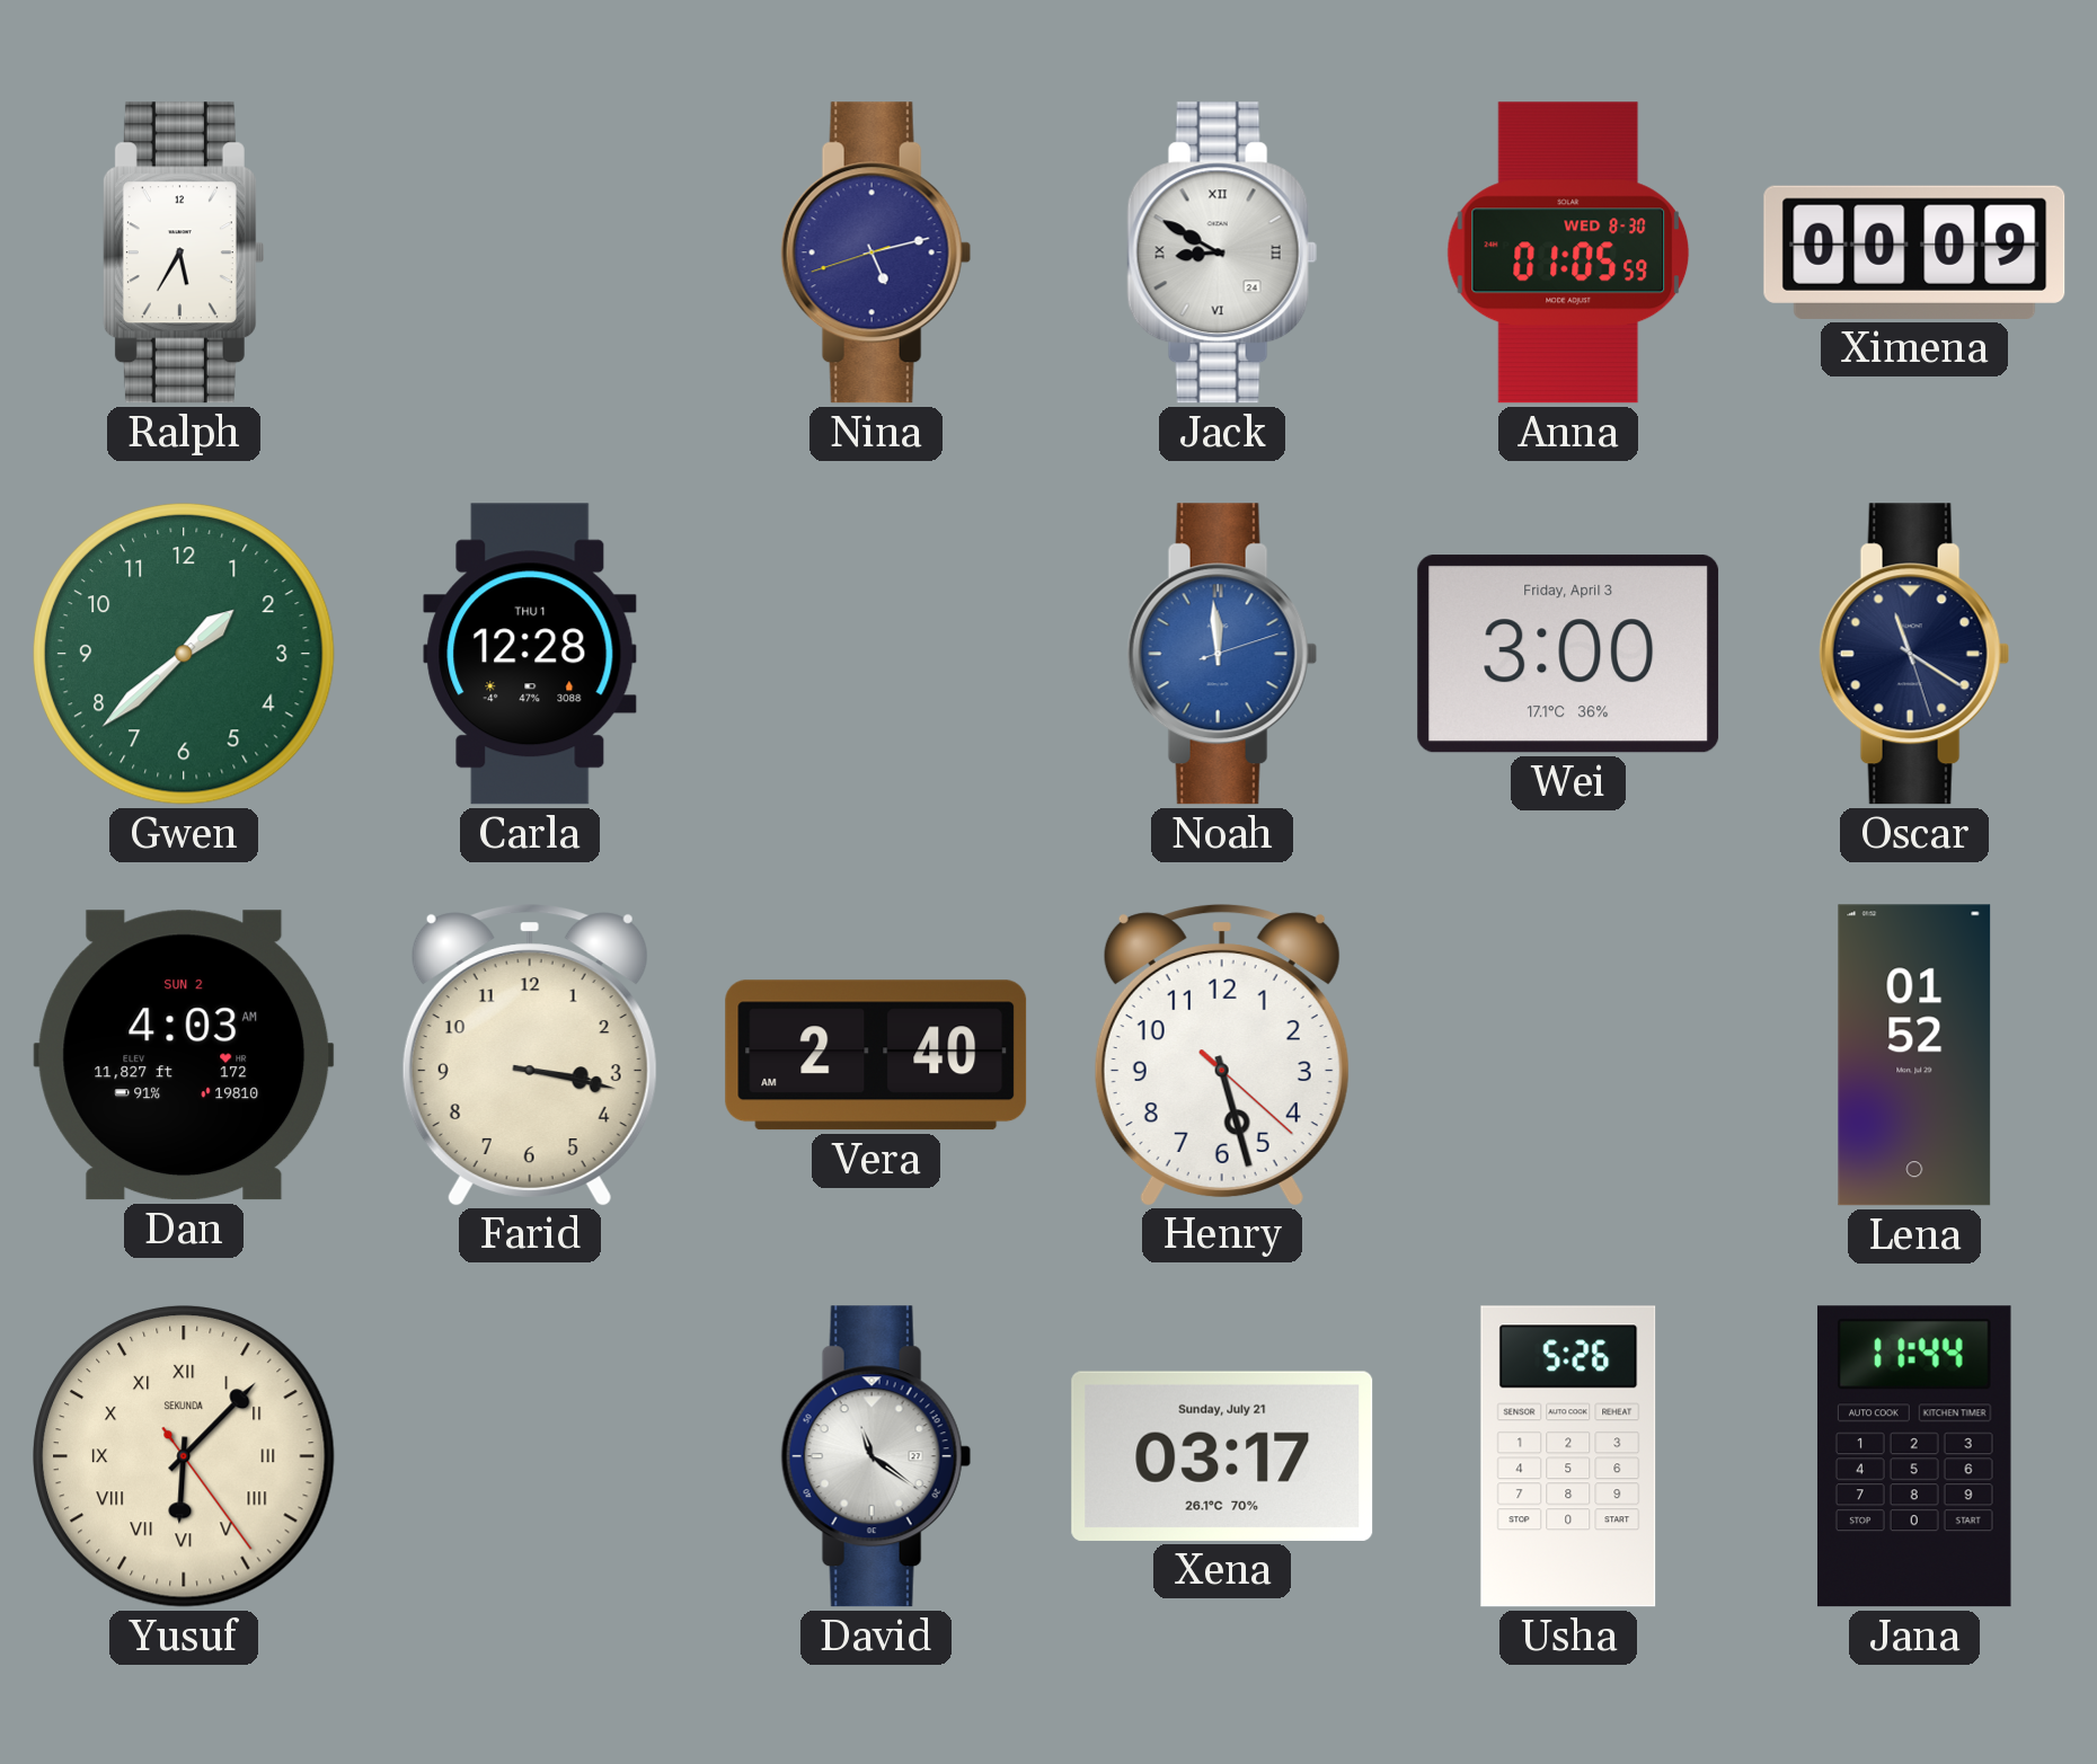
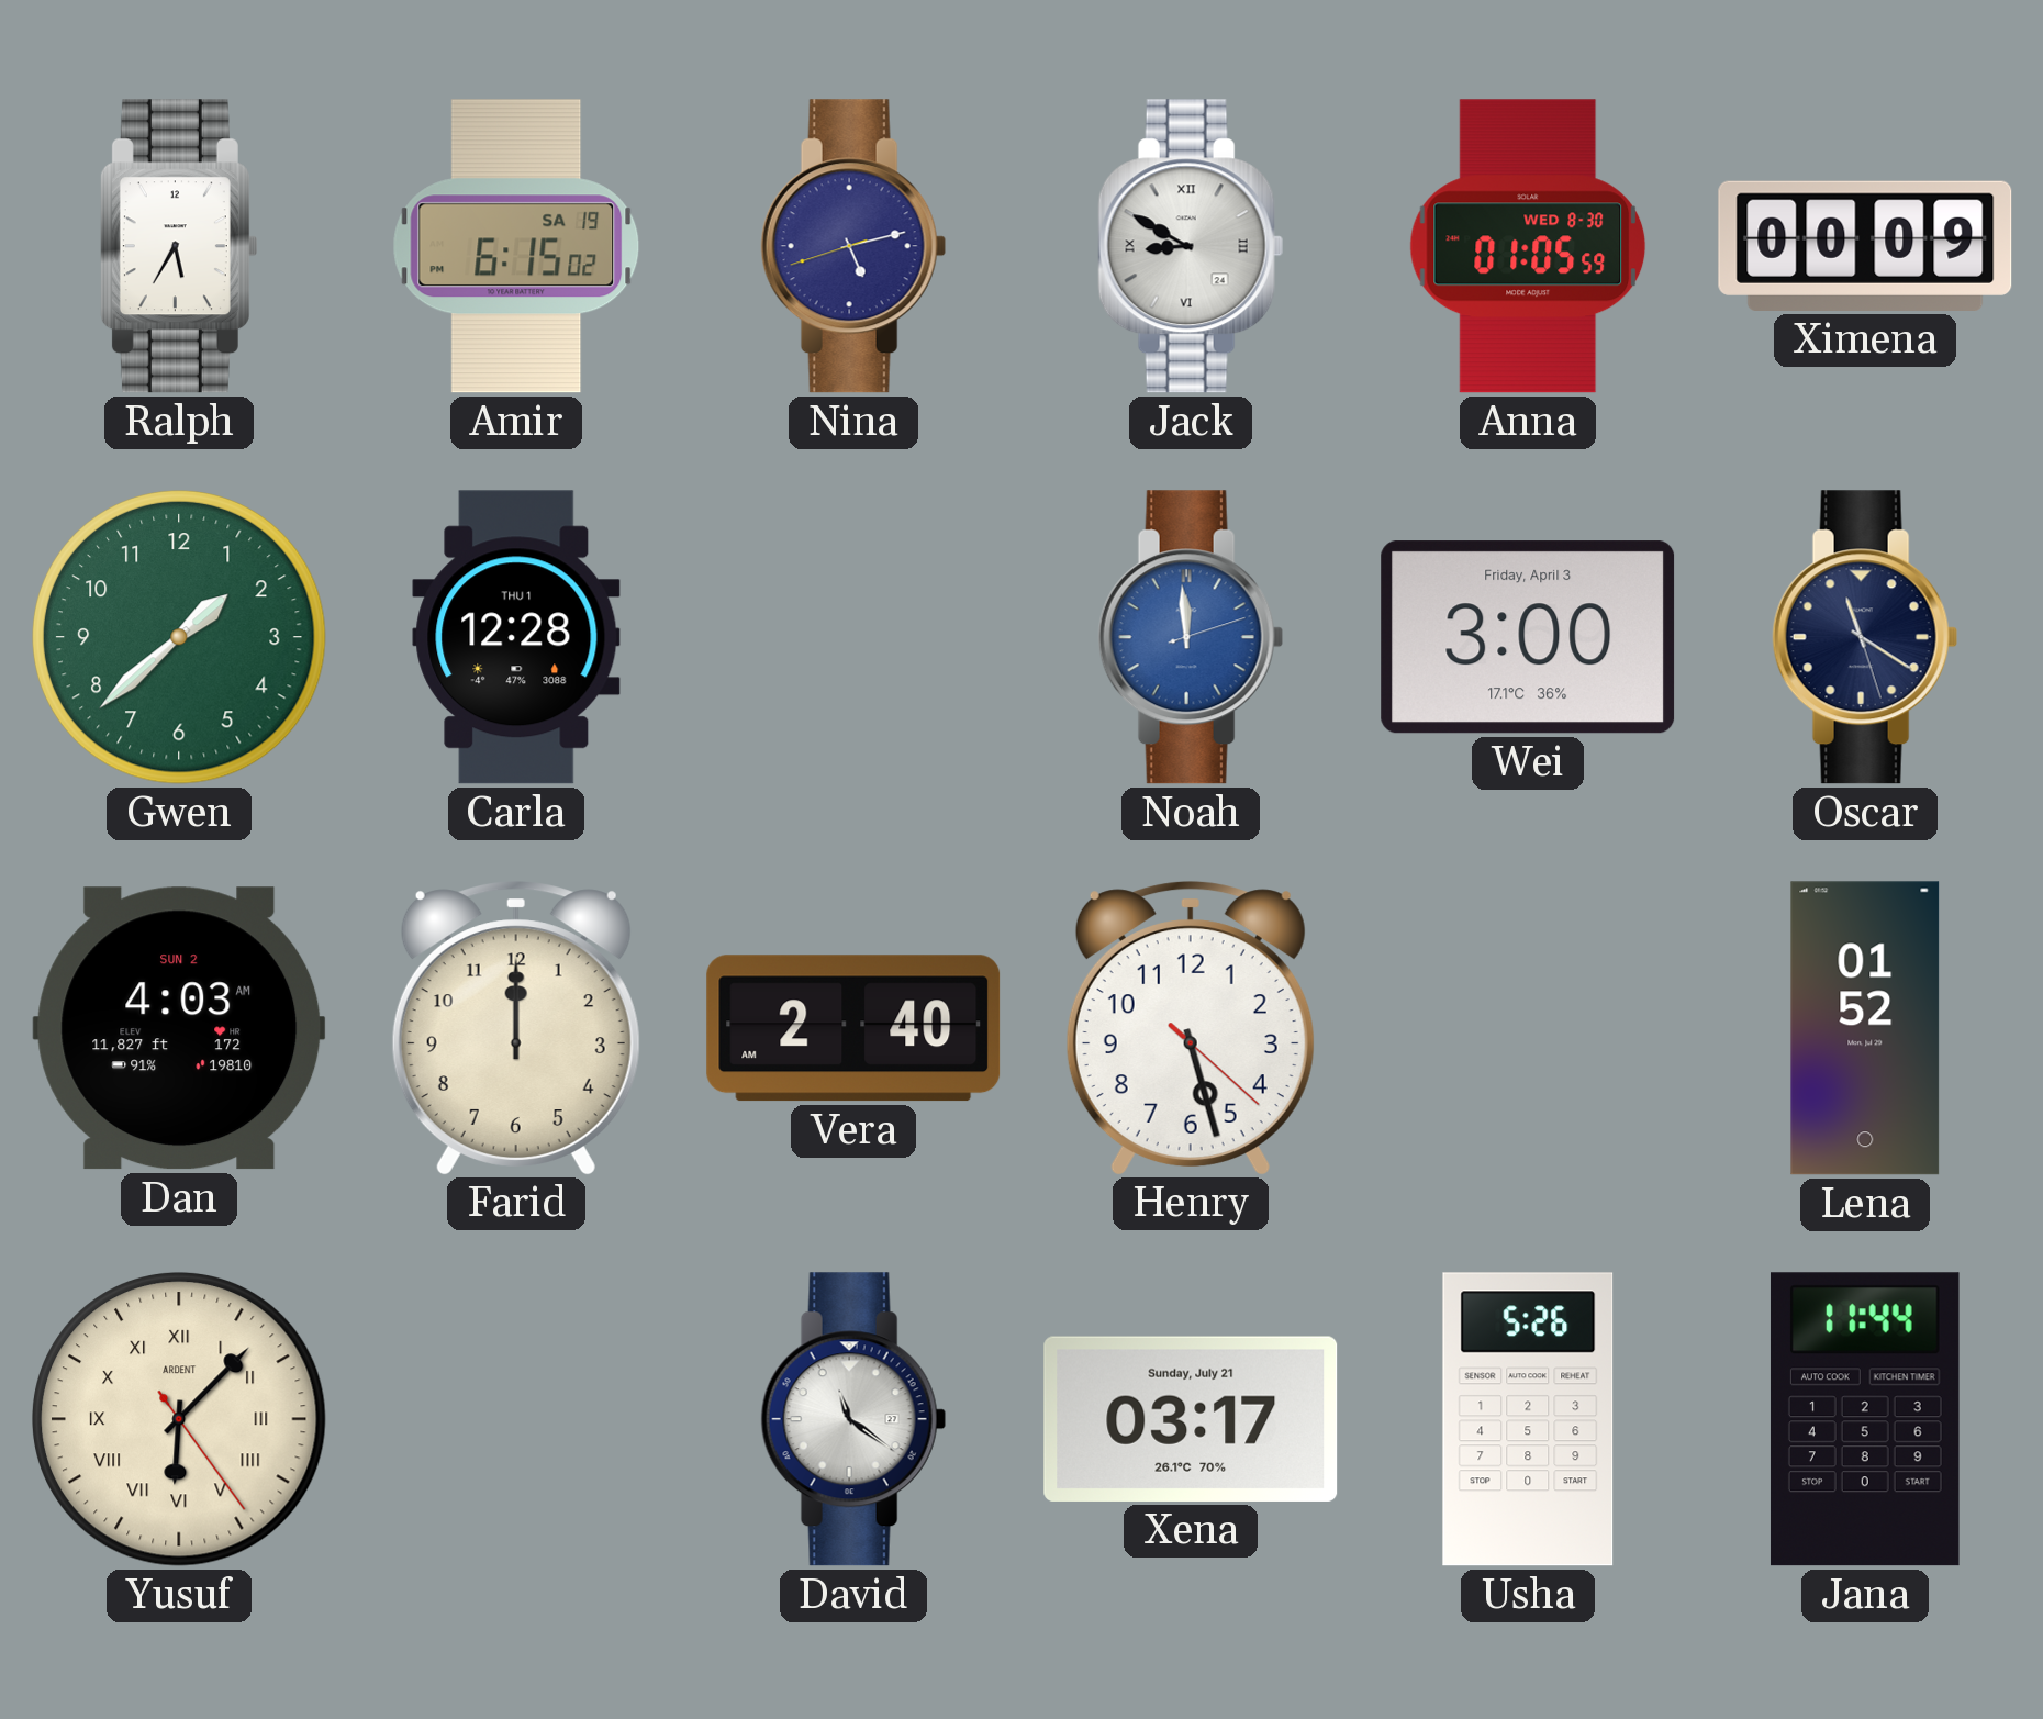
Amir: none -> 6:15 (516, 246)
Farid: 3:17 -> 12:00 (516, 1028)
Yusuf brand: SEKUNDA -> ARDENT (180, 1420)
